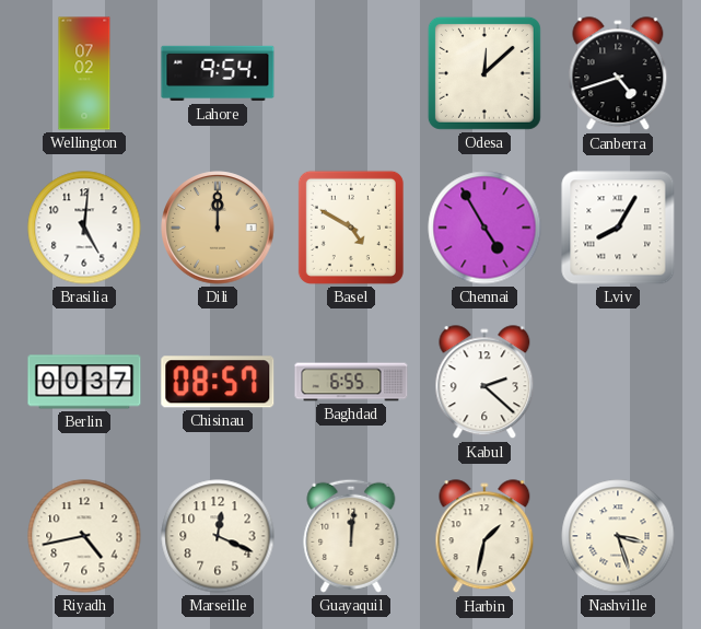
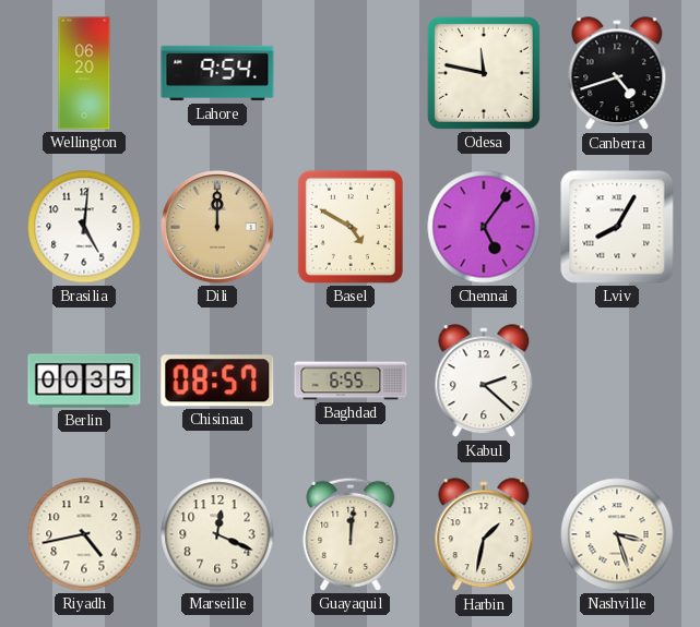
Wellington: 07:02 -> 06:20 (84, 73)
Odesa: 12:08 -> 11:47 (484, 73)
Chennai: 4:55 -> 5:06 (484, 227)
Berlin: 00:37 -> 00:35 (84, 381)
